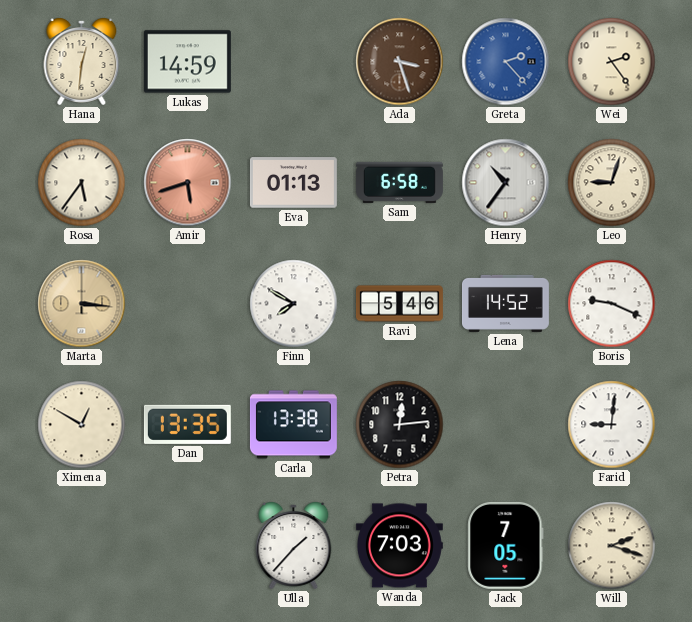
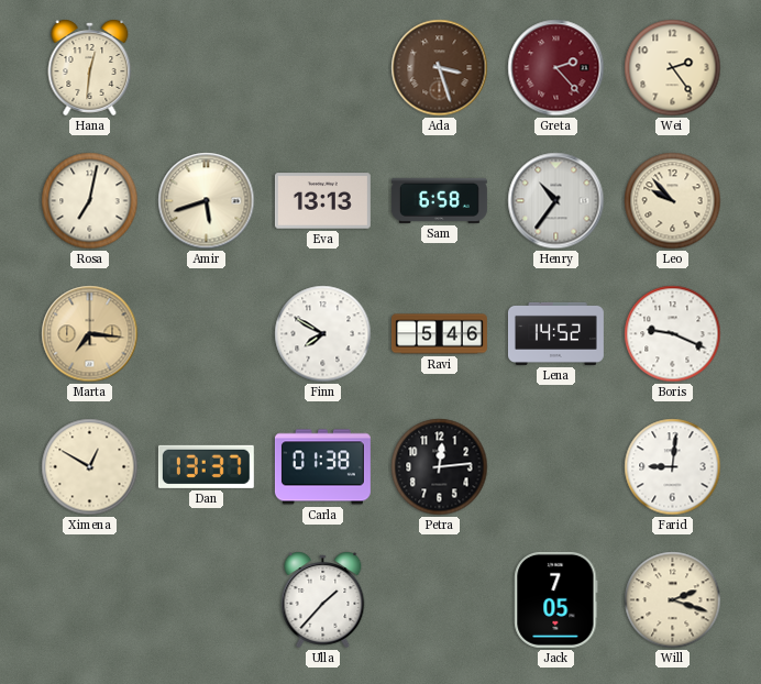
Lukas: 14:59 -> none (187, 62)
Greta dial: blue -> burgundy (556, 68)
Rosa: 5:36 -> 7:02 (90, 201)
Amir dial: salmon -> cream (207, 201)
Eva: 01:13 -> 13:13 (322, 201)
Leo: 9:03 -> 9:53 (673, 201)
Marta: 3:16 -> 7:16 (90, 334)
Dan: 13:35 -> 13:37 (206, 466)
Carla: 13:38 -> 01:38 (322, 467)
Wanda: 7:03 -> none (399, 546)
